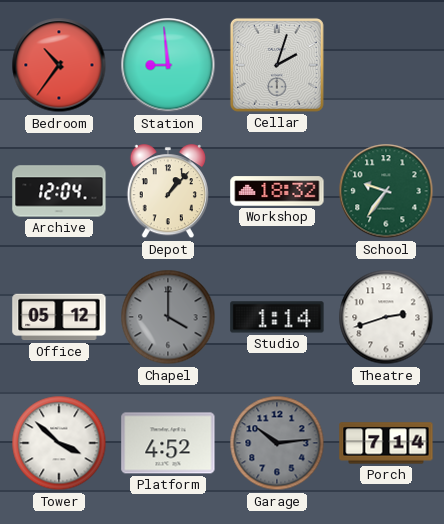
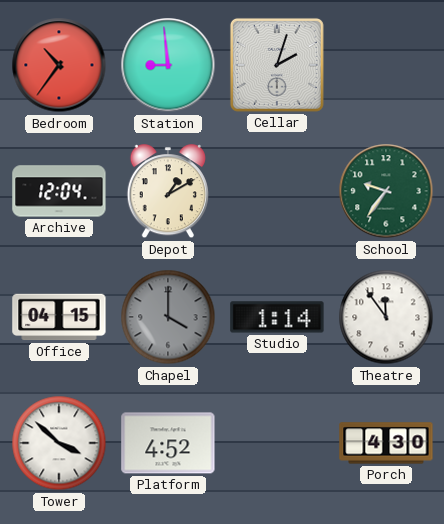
Depot: 1:07 -> 1:10 (168, 192)
Workshop: 18:32 -> none (277, 191)
Office: 05:12 -> 04:15 (59, 317)
Theatre: 2:42 -> 11:54 (386, 317)
Garage: 10:14 -> none (277, 443)
Porch: 7:14 -> 4:30 (386, 443)
